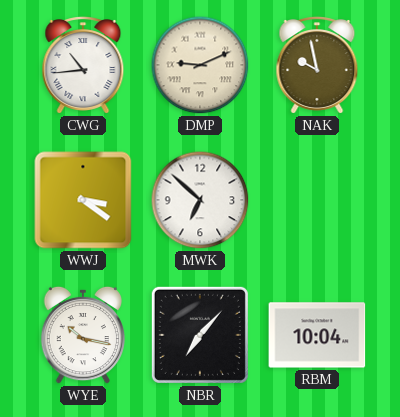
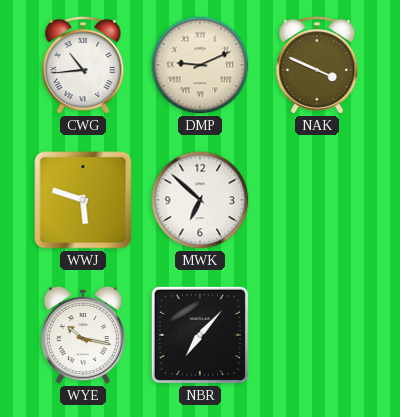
NAK: 9:58 -> 3:49 (317, 66)
WWJ: 3:21 -> 5:48 (83, 200)
RBM: 10:04 -> none (317, 335)
